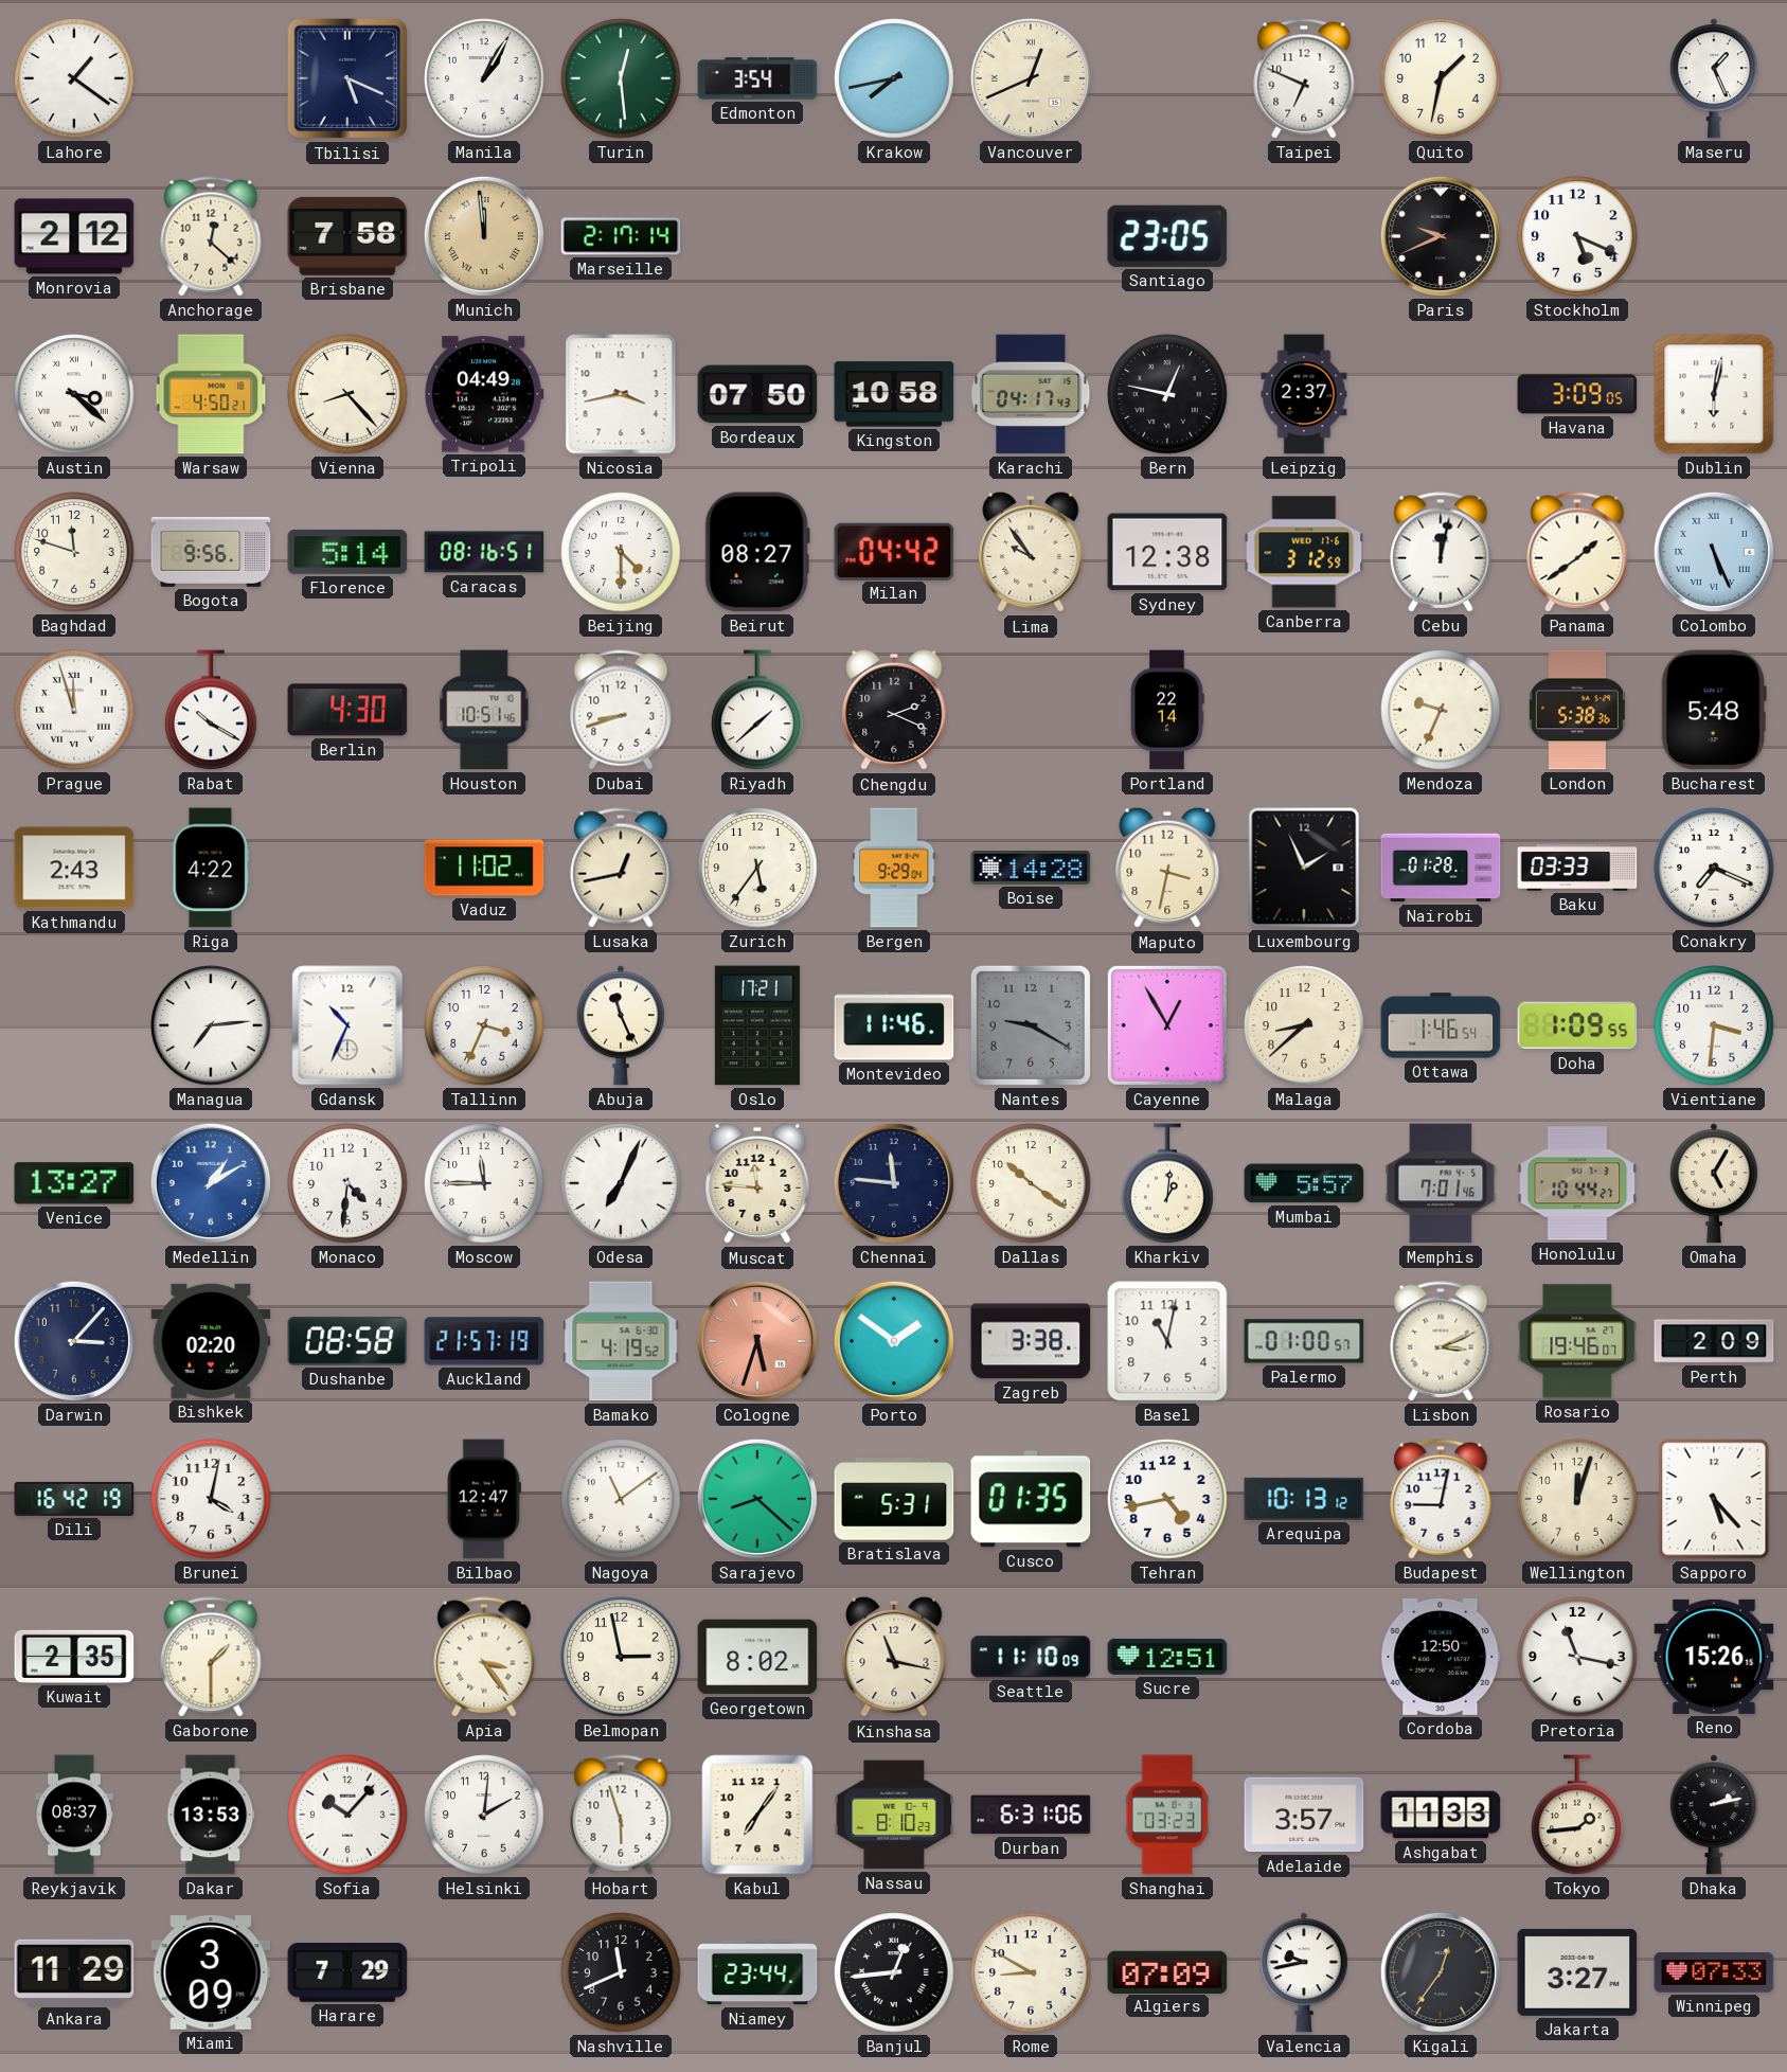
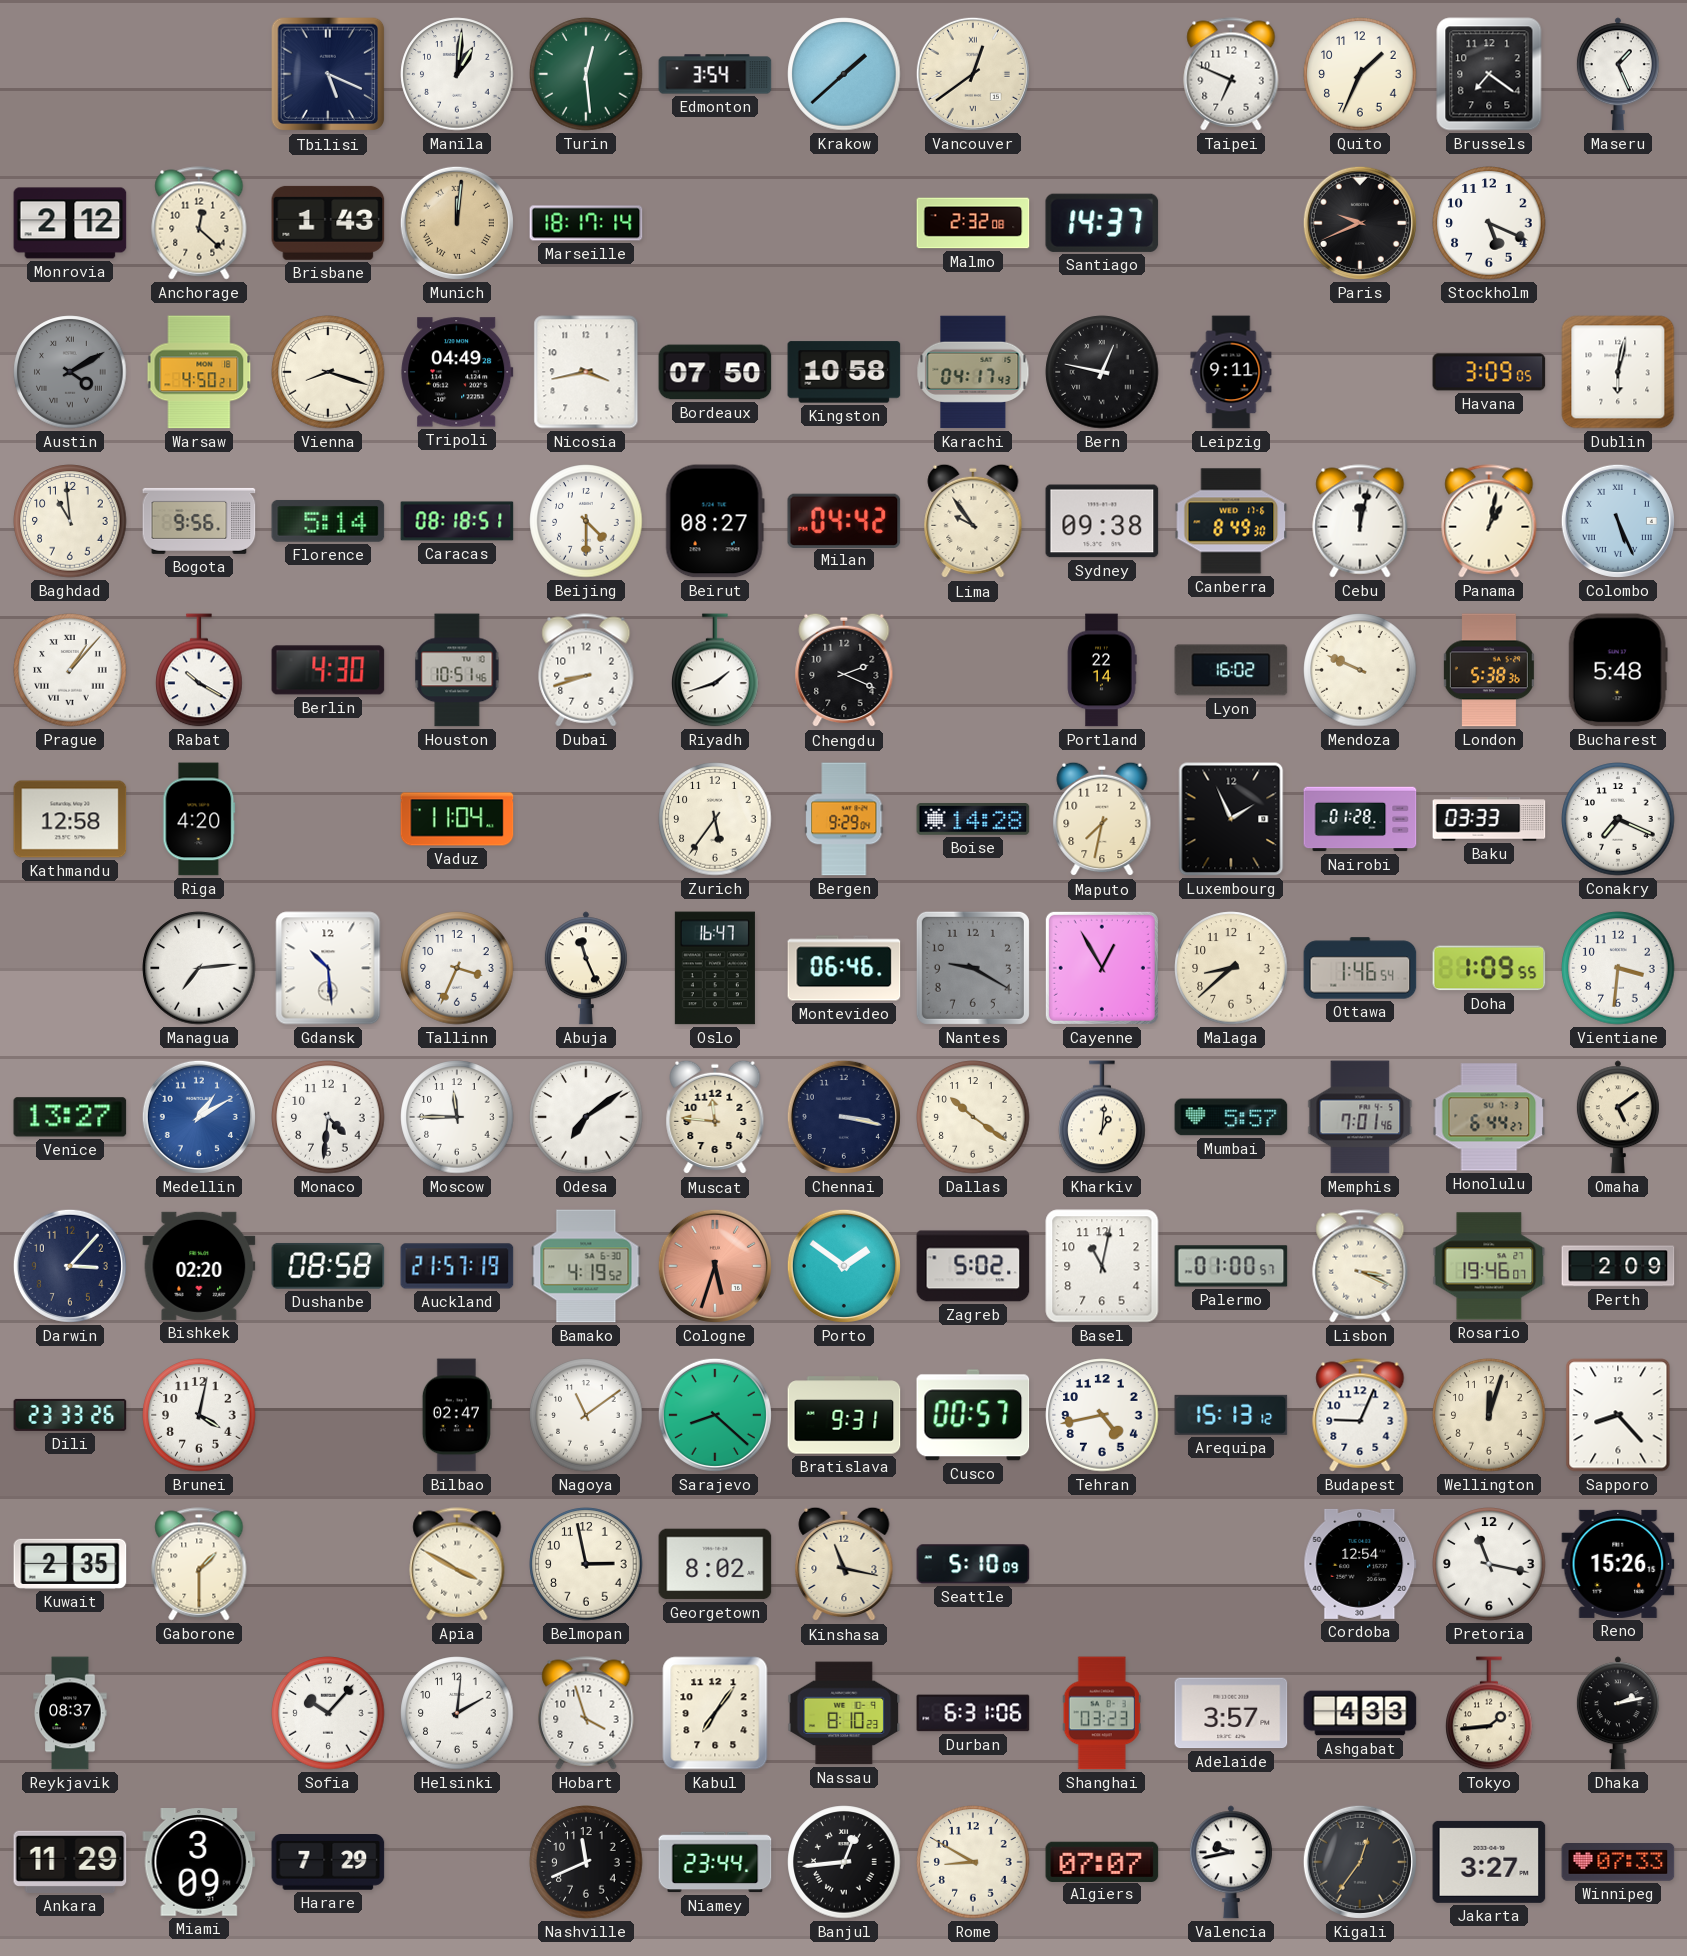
Lahore: 1:21 -> none (74, 78)
Manila: 1:05 -> 1:01 (457, 74)
Krakow: 7:43 -> 1:38 (844, 74)
Vancouver: 12:41 -> 12:39 (973, 74)
Quito: 1:32 -> 1:34 (1360, 74)
Brussels: none -> 7:21 (1489, 74)
Brisbane: 7:58 -> 1:43 (328, 223)
Munich: 11:59 -> 12:01 (457, 223)
Marseille: 2:17 -> 18:17 (586, 223)
Malmo: none -> 2:32 (973, 223)
Santiago: 23:05 -> 14:37 (1102, 223)
Austin: 3:22 -> 4:10 (70, 372)
Austin dial: white -> grey (70, 372)
Vienna: 8:23 -> 8:18 (328, 372)
Leipzig: 2:37 -> 9:11 (1231, 372)
Baghdad: 11:48 -> 10:59 (70, 521)
Caracas: 08:16 -> 08:18 (457, 521)
Sydney: 12:38 -> 09:38 (1102, 521)
Canberra: 3:12 -> 8:49 (1231, 521)
Panama: 1:39 -> 1:02 (1489, 521)
Prague: 11:57 -> 1:07 (70, 670)
Riyadh: 1:38 -> 1:42 (715, 670)
Lyon: none -> 16:02 (1231, 670)
Mendoza: 9:34 -> 9:49 (1360, 670)
Kathmandu: 2:43 -> 12:58 (70, 819)
Riga: 4:22 -> 4:20 (199, 819)
Vaduz: 11:02 -> 11:04 (457, 819)
Lusaka: 12:43 -> none (621, 868)
Maputo: 3:32 -> 7:32 (1102, 819)
Gdansk: 10:34 -> 10:29 (328, 968)
Oslo: 17:21 -> 16:47 (715, 968)
Montevideo: 11:46 -> 06:46 (844, 968)
Odesa: 7:04 -> 7:09 (586, 1117)
Chennai: 11:46 -> 3:17 (844, 1117)
Honolulu: 10:44 -> 6:44 (1489, 1117)
Omaha: 5:05 -> 5:09 (1618, 1117)
Zagreb: 3:38 -> 5:02 (973, 1266)
Lisbon: 3:11 -> 3:19 (1360, 1266)
Dili: 16:42 -> 23:33 (70, 1415)
Bilbao: 12:47 -> 02:47 (457, 1415)
Bratislava: 5:31 -> 9:31 (844, 1415)
Cusco: 01:35 -> 00:57 (973, 1415)
Arequipa: 10:13 -> 15:13 (1231, 1415)
Budapest: 9:02 -> 9:04 (1360, 1415)
Sapporo: 5:23 -> 8:23 (1618, 1415)
Apia: 3:24 -> 3:50 (457, 1564)
Seattle: 11:10 -> 5:10 (973, 1564)
Sucre: 12:51 -> none (1167, 1657)
Cordoba: 12:50 -> 12:54 (1360, 1564)
Dakar: 13:53 -> none (211, 1815)
Hobart: 5:57 -> 3:57 (586, 1713)
Ashgabat: 11:33 -> 4:33 (1360, 1713)
Algiers: 07:09 -> 07:07 (1102, 1861)
